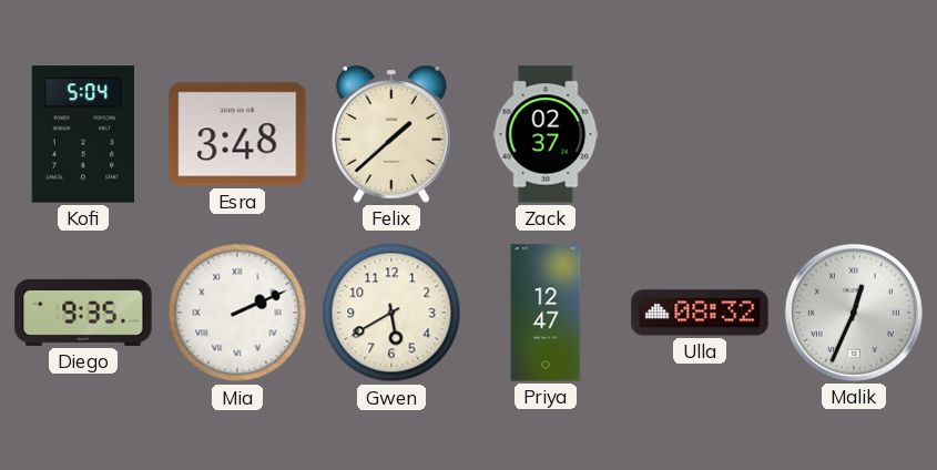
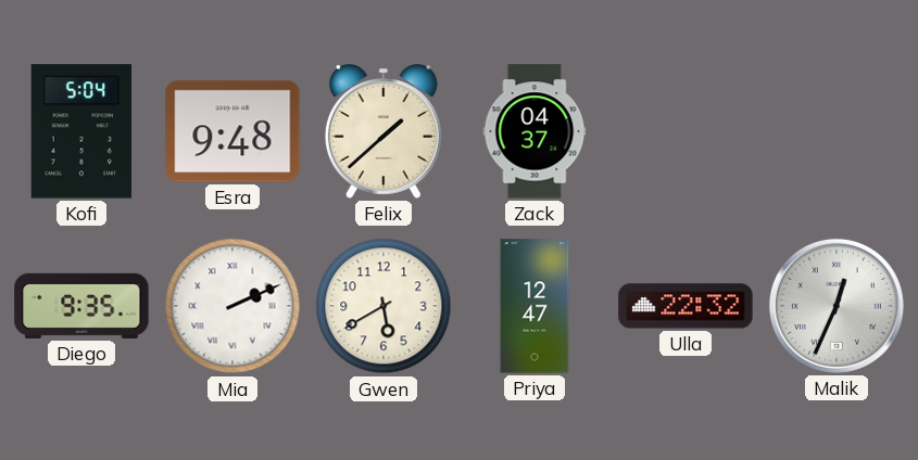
Esra: 3:48 -> 9:48 (232, 131)
Zack: 02:37 -> 04:37 (535, 131)
Ulla: 08:32 -> 22:32 (686, 306)
